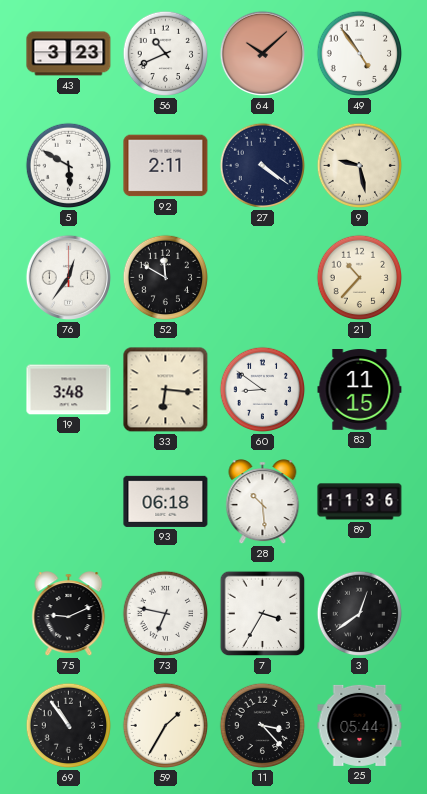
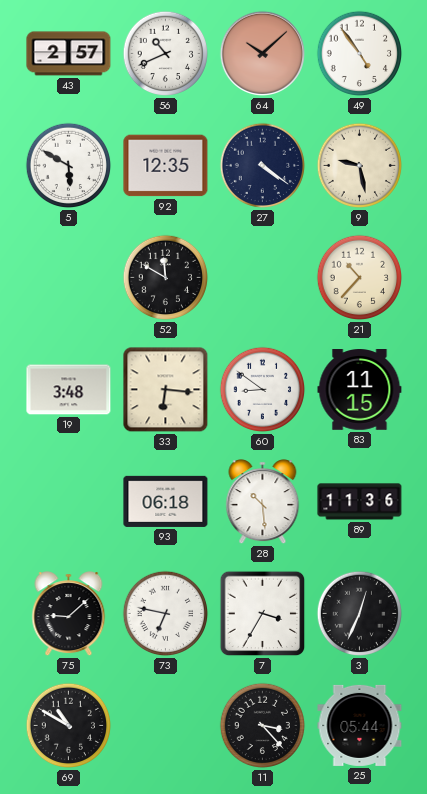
43: 3:23 -> 2:57 (69, 54)
92: 2:11 -> 12:35 (166, 166)
76: 12:36 -> none (68, 277)
75: 9:11 -> 9:08 (69, 614)
3: 12:39 -> 12:34 (360, 614)
69: 10:54 -> 10:50 (69, 726)
59: 1:35 -> none (166, 726)
